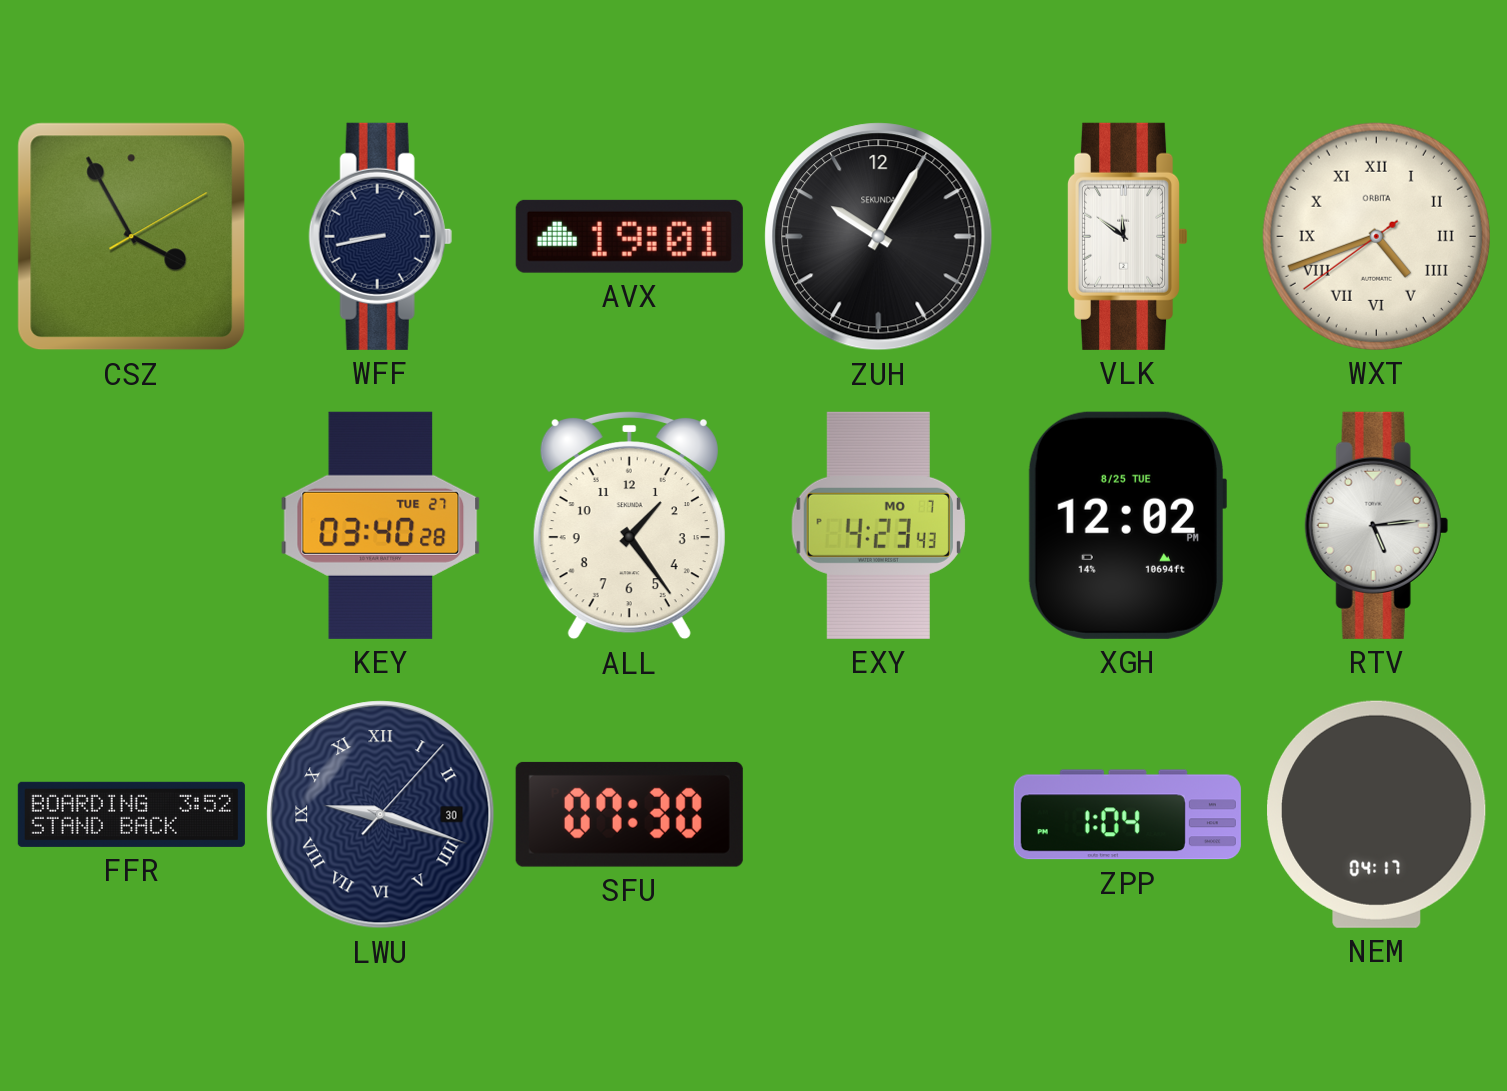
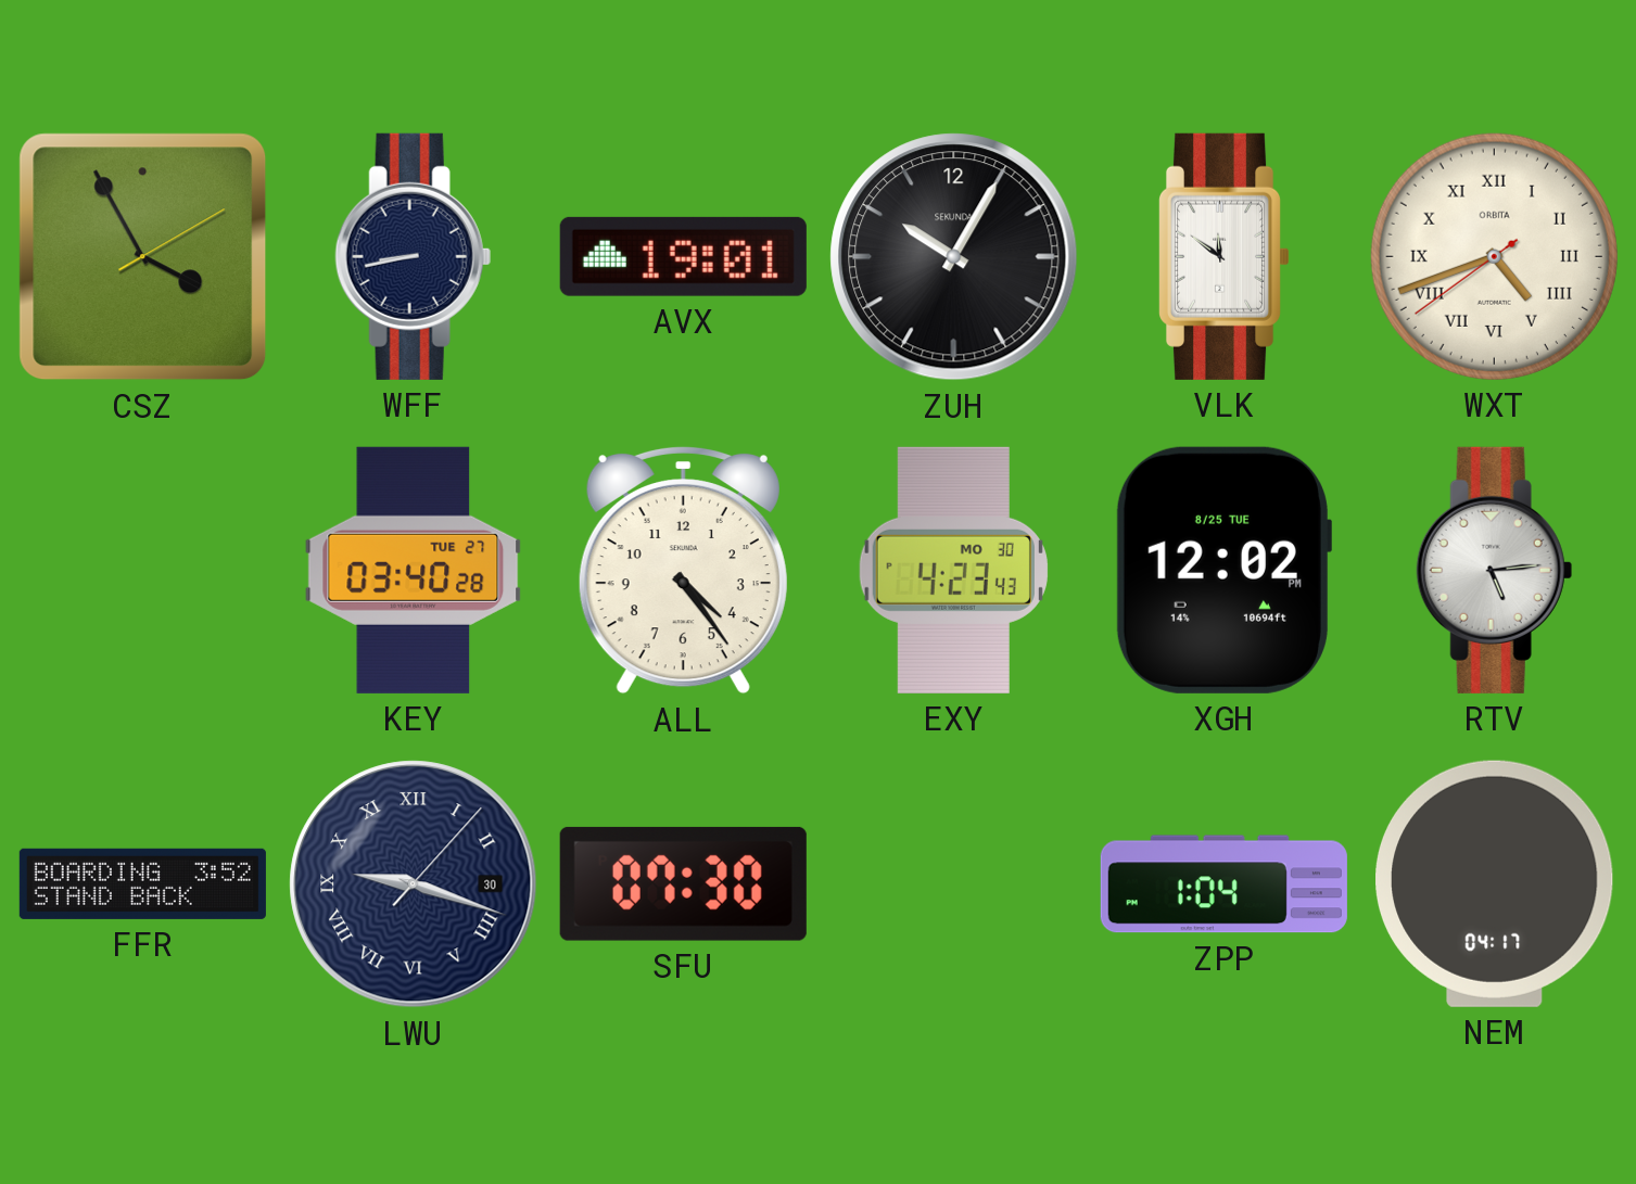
ALL: 1:24 -> 4:24 (683, 570)
EXY date: MO 7 -> MO 30 (953, 570)
